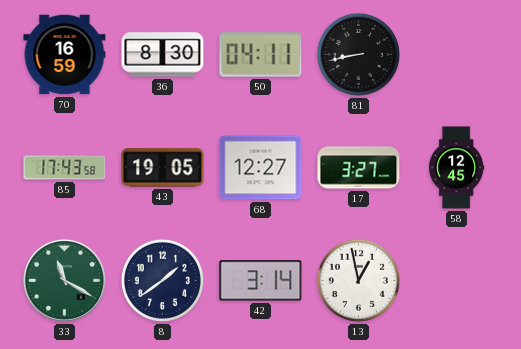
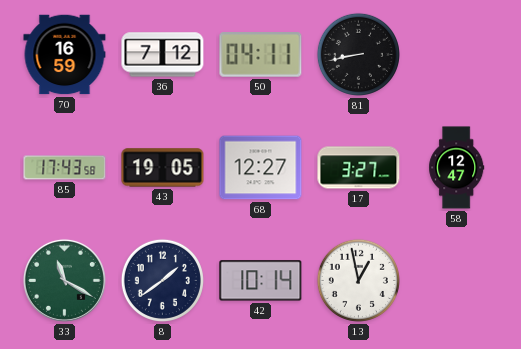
36: 8:30 -> 7:12 (163, 55)
58: 12:45 -> 12:47 (457, 168)
42: 3:14 -> 10:14 (261, 281)
